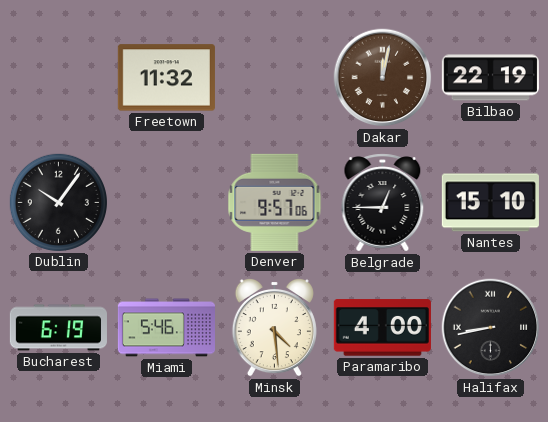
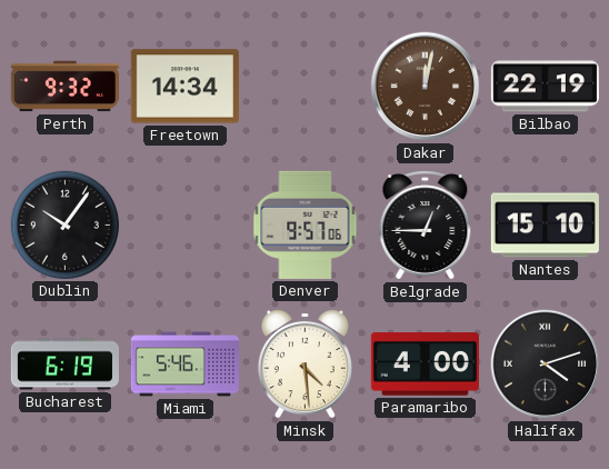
Perth: none -> 9:32 (64, 87)
Freetown: 11:32 -> 14:34 (184, 87)
Halifax: 8:43 -> 4:12 (546, 365)
